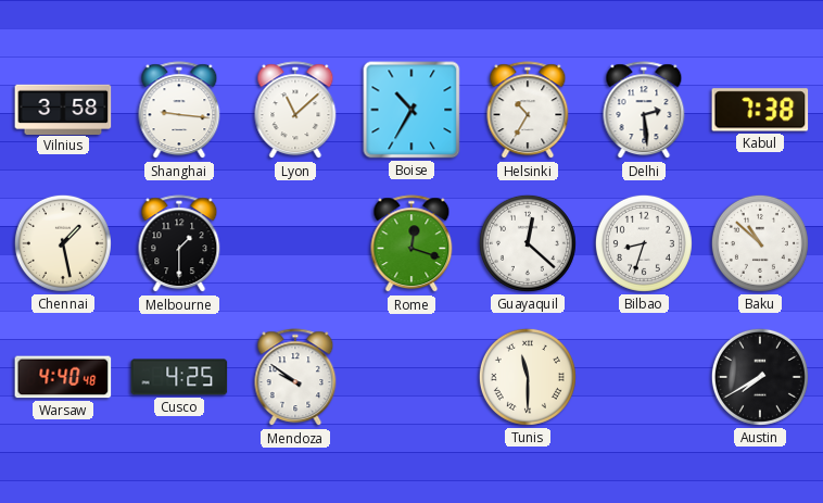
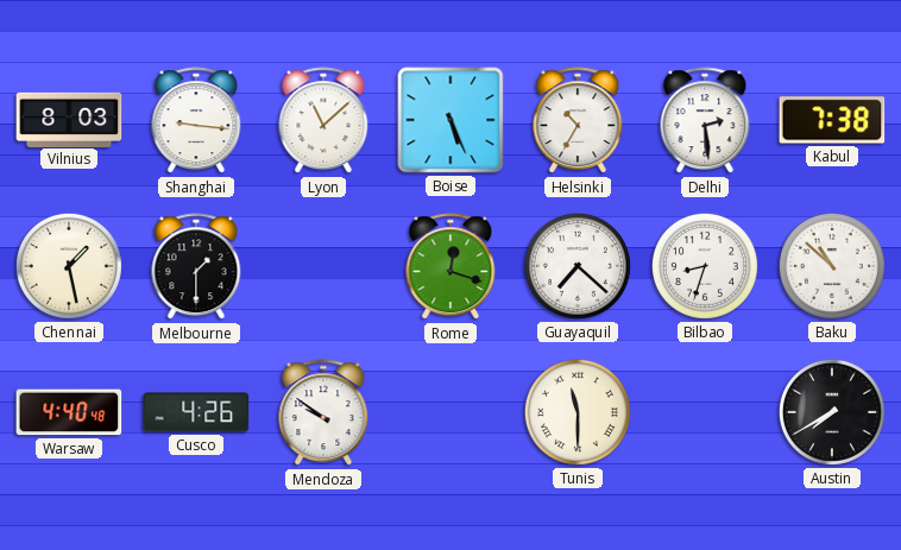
Vilnius: 3:58 -> 8:03 (69, 119)
Boise: 10:35 -> 5:26 (450, 120)
Guayaquil: 12:22 -> 7:22 (578, 266)
Cusco: 4:25 -> 4:26 (196, 412)
